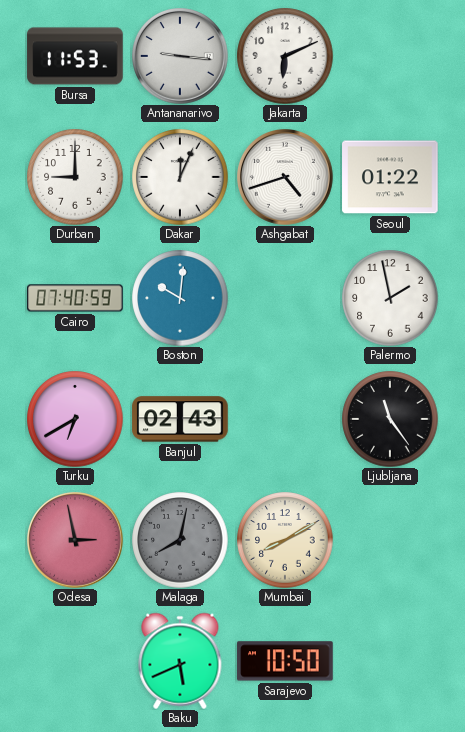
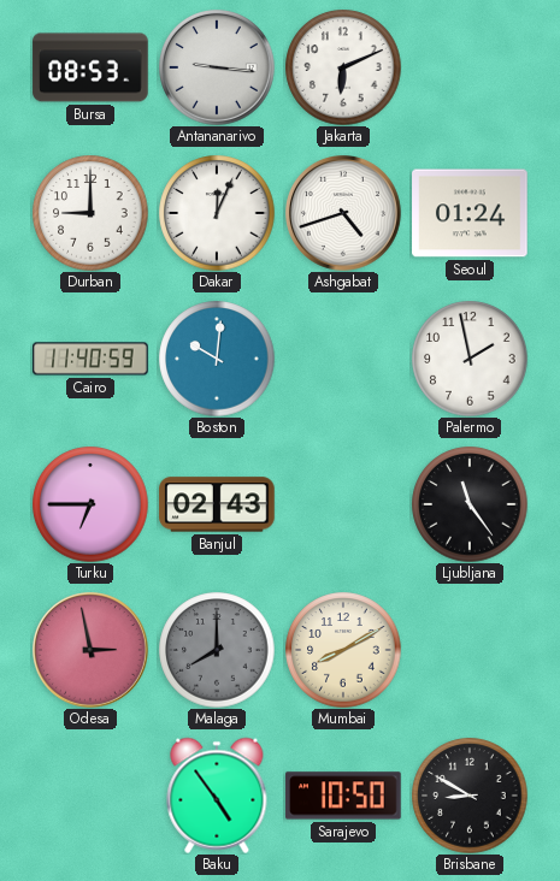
Bursa: 11:53 -> 08:53 (90, 67)
Seoul: 01:22 -> 01:24 (470, 213)
Cairo: 07:40 -> 11:40 (90, 359)
Turku: 6:40 -> 6:45 (90, 504)
Malaga: 8:02 -> 8:00 (217, 650)
Baku: 5:41 -> 4:54 (217, 796)
Brisbane: none -> 8:50 (470, 796)
